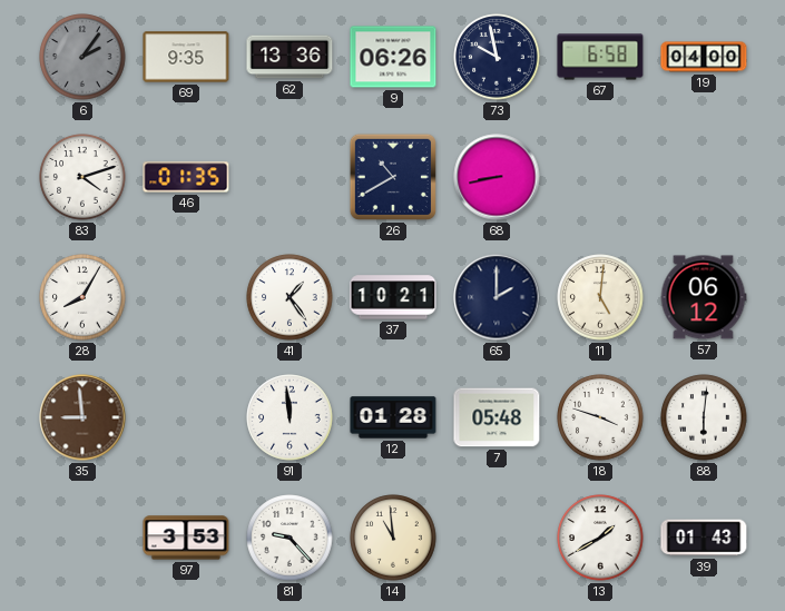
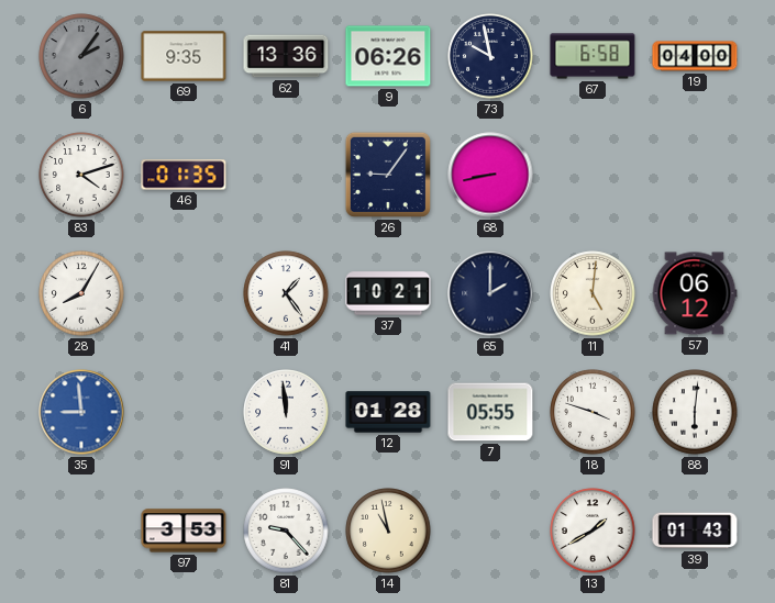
26: 10:40 -> 9:06 (388, 175)
35 dial: brown -> blue (81, 412)
7: 05:48 -> 05:55 (490, 412)
14: 10:59 -> 10:58 (388, 531)
